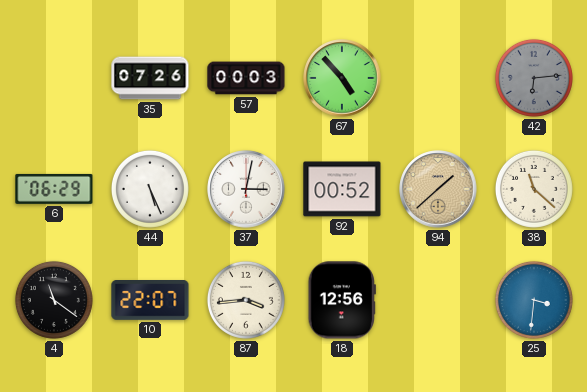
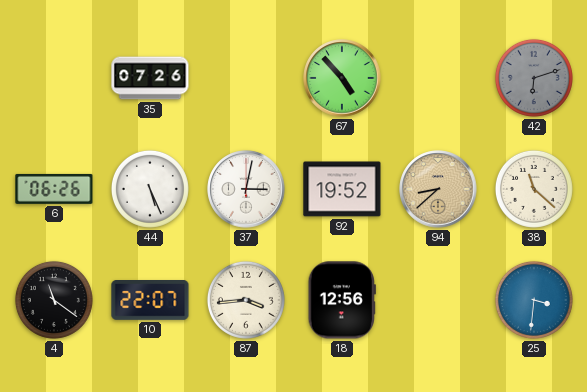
57: 00:03 -> none (246, 78)
42: 6:14 -> 6:12 (534, 78)
6: 06:29 -> 06:26 (54, 189)
92: 00:52 -> 19:52 (342, 189)
94: 1:38 -> 8:38 (438, 189)
